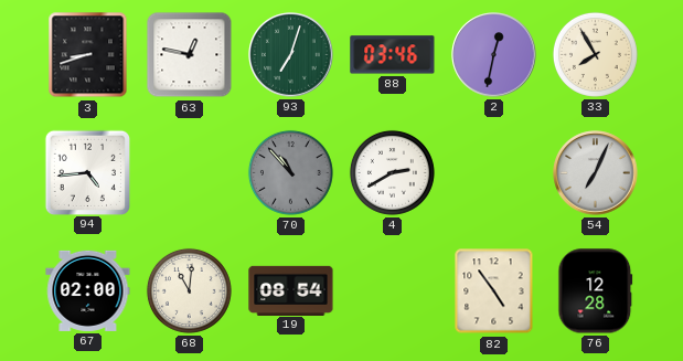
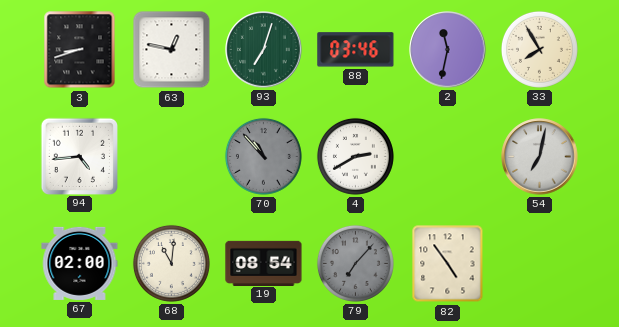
2: 12:32 -> 11:32 (448, 50)
54: 7:04 -> 7:02 (540, 157)
79: none -> 7:07 (355, 263)
76: 12:28 -> none (596, 291)
